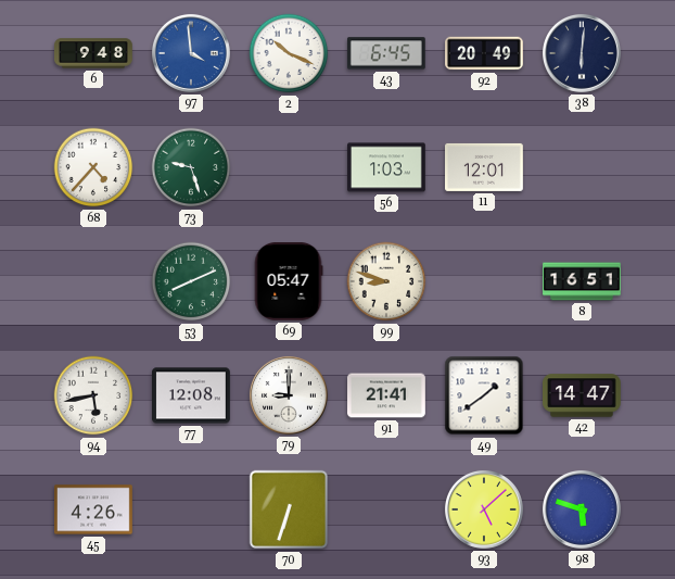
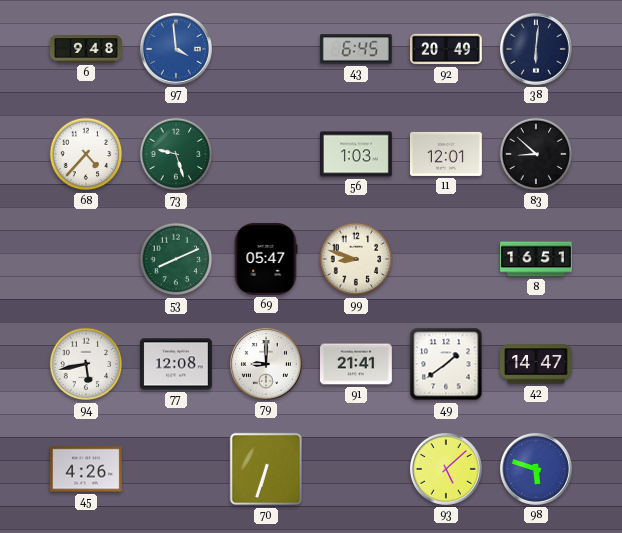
2: 10:19 -> none (289, 53)
83: none -> 8:52 (536, 154)
